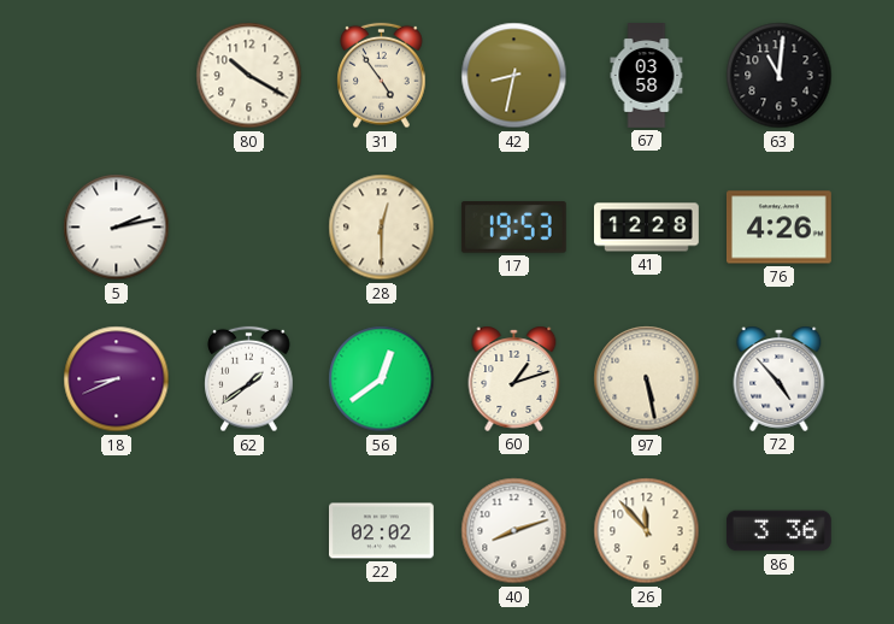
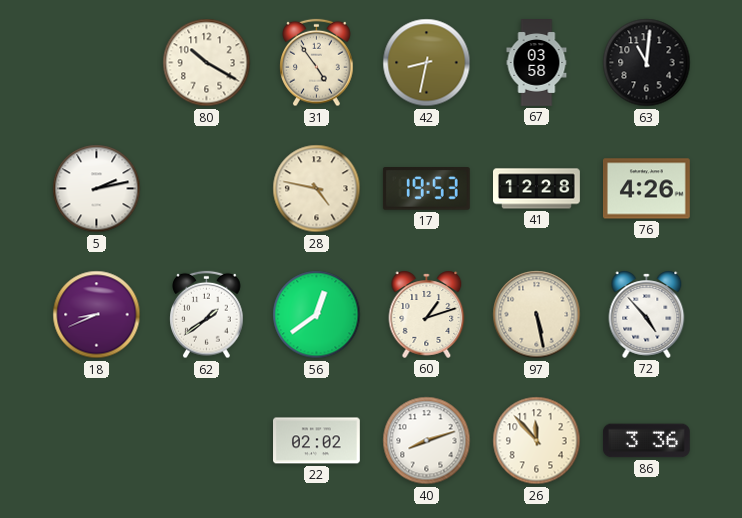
28: 12:30 -> 4:47 (317, 189)
